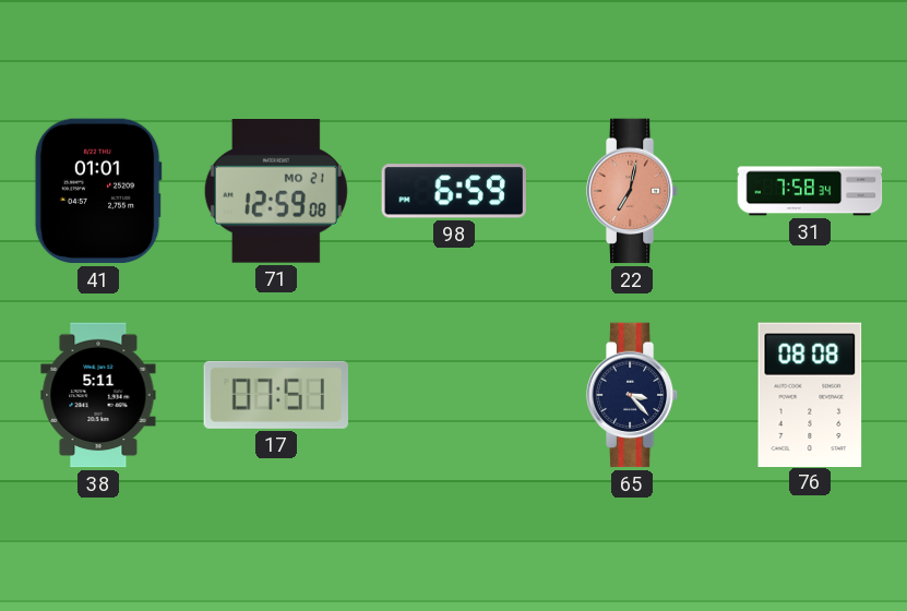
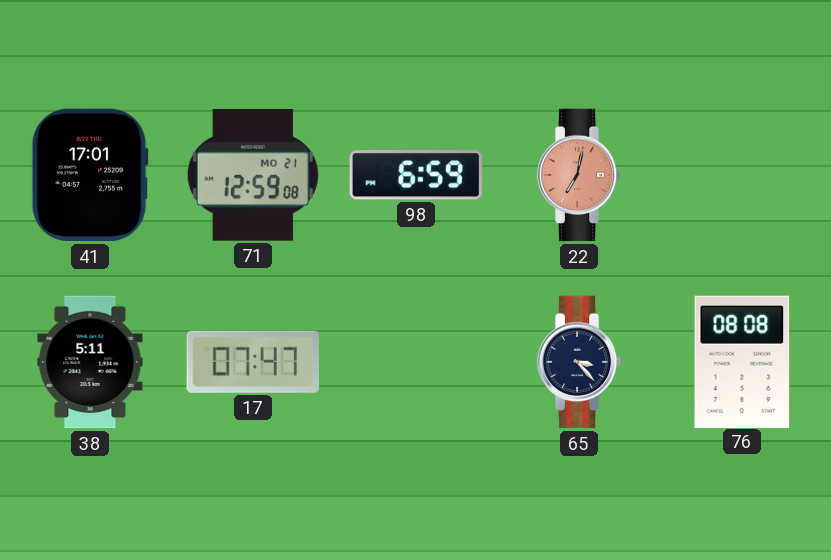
41: 01:01 -> 17:01 (90, 175)
31: 7:58 -> none (810, 191)
17: 07:51 -> 07:47 (253, 362)
